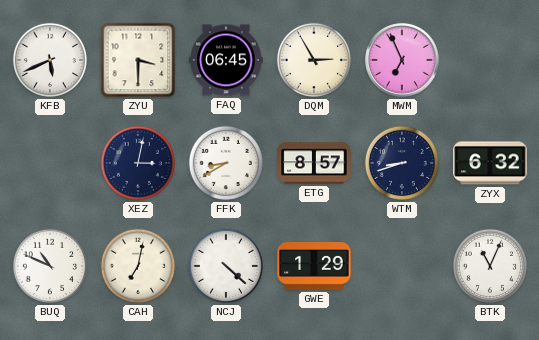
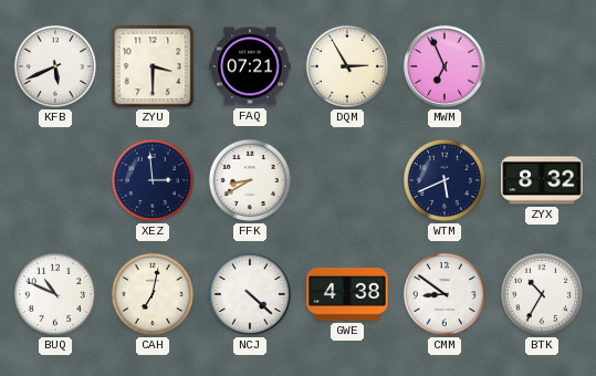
FAQ: 06:45 -> 07:21 (250, 66)
XEZ: 3:02 -> 2:59 (153, 180)
ETG: 8:57 -> none (314, 163)
WTM: 8:42 -> 5:41 (445, 180)
ZYX: 6:32 -> 8:32 (542, 180)
GWE: 1:29 -> 4:38 (347, 295)
CMM: none -> 8:51 (445, 294)
BTK: 11:04 -> 10:35 (542, 294)
